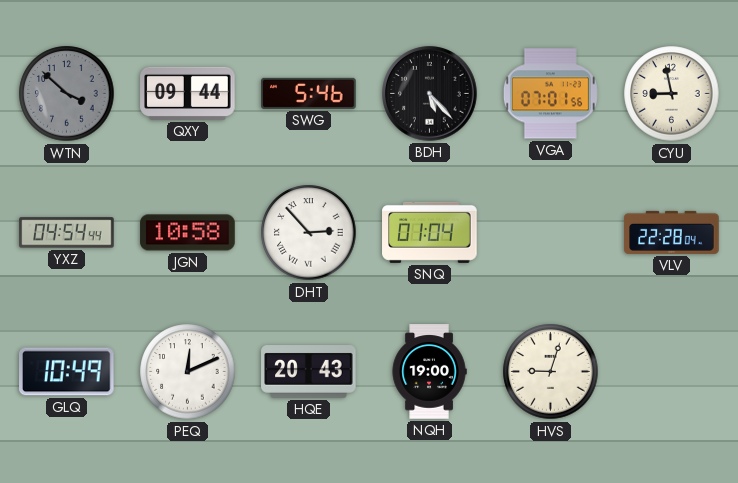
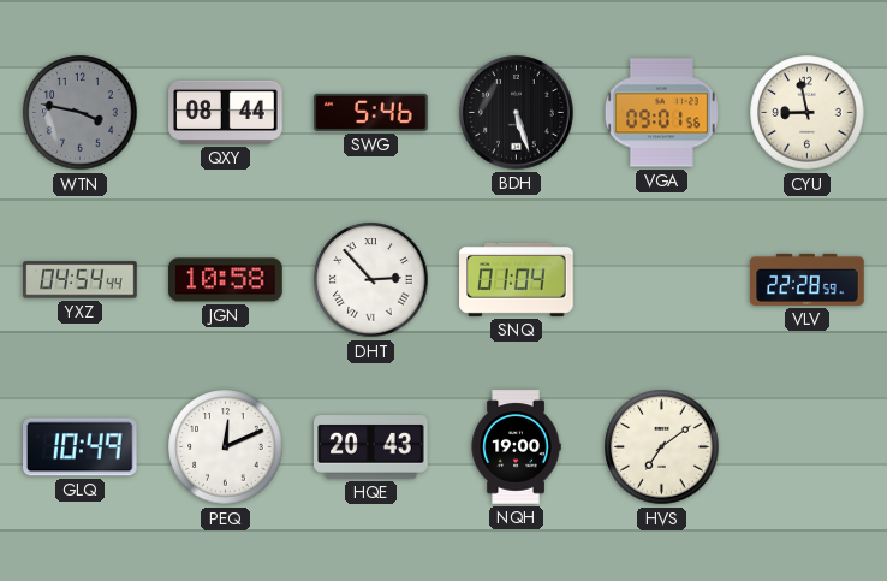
WTN: 3:52 -> 3:47 (81, 113)
QXY: 09:44 -> 08:44 (226, 112)
BDH: 5:23 -> 5:27 (517, 113)
VGA: 07:01 -> 09:01 (661, 113)
VLV: 22:28:04 -> 22:28:59 (808, 279)
HVS: 9:03 -> 7:09 (662, 447)
